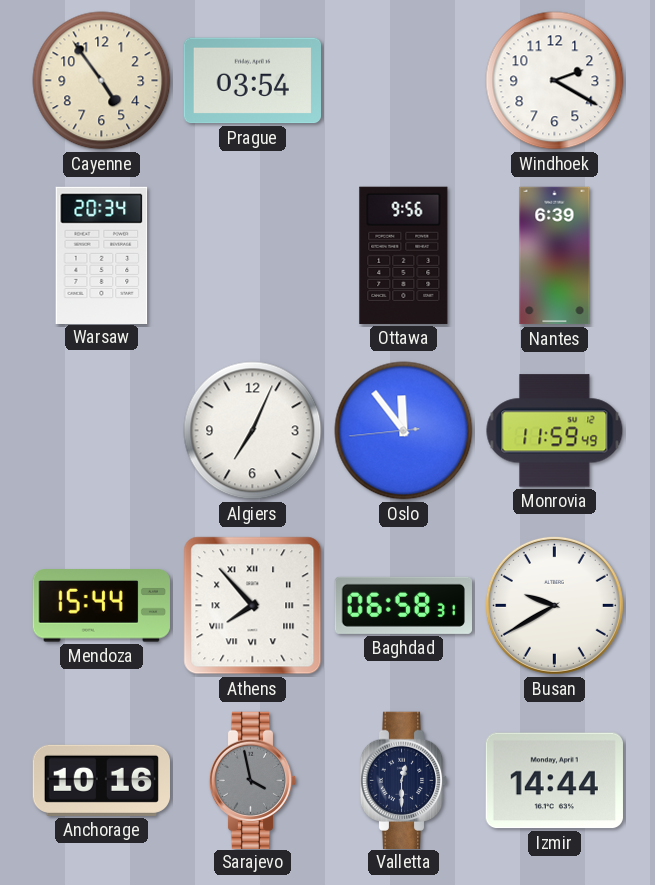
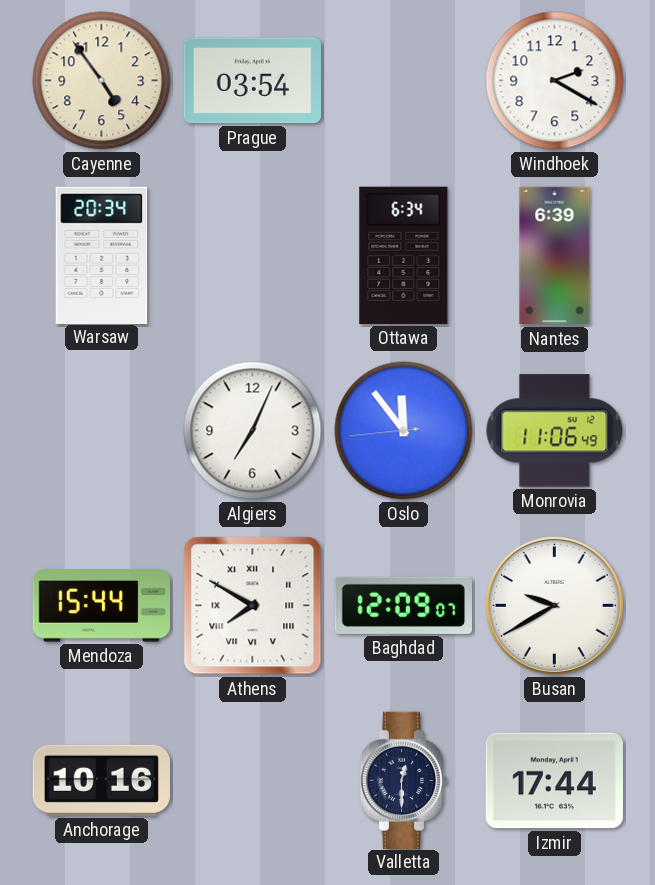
Ottawa: 9:56 -> 6:34 (404, 255)
Monrovia: 11:59 -> 11:06 (555, 431)
Athens: 7:53 -> 7:50 (253, 606)
Baghdad: 06:58 -> 12:09 (403, 605)
Sarajevo: 3:58 -> none (253, 780)
Izmir: 14:44 -> 17:44 (554, 781)
